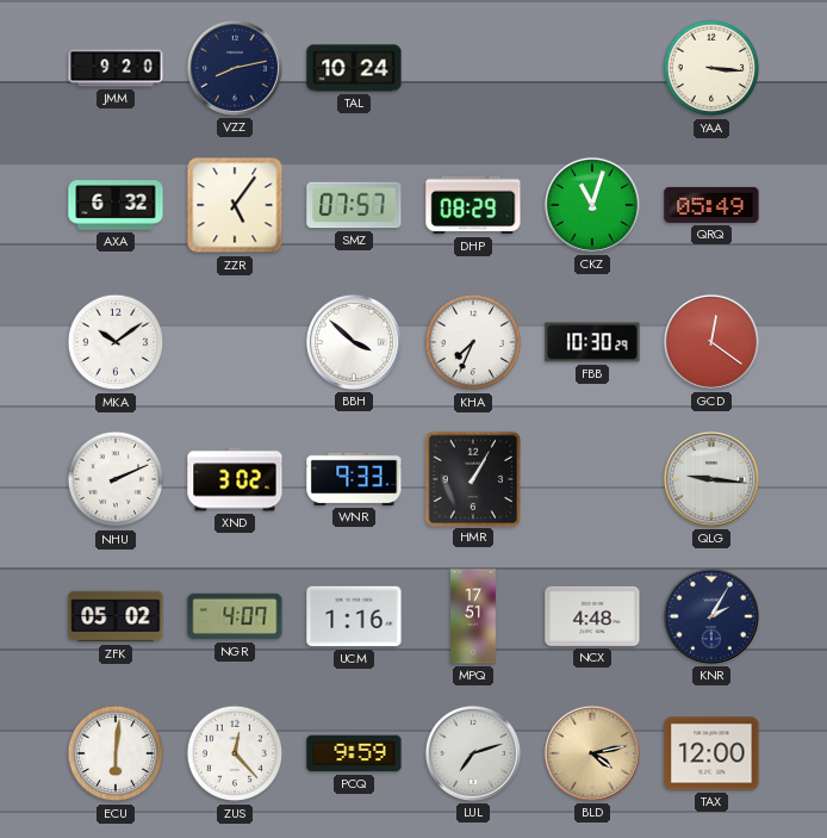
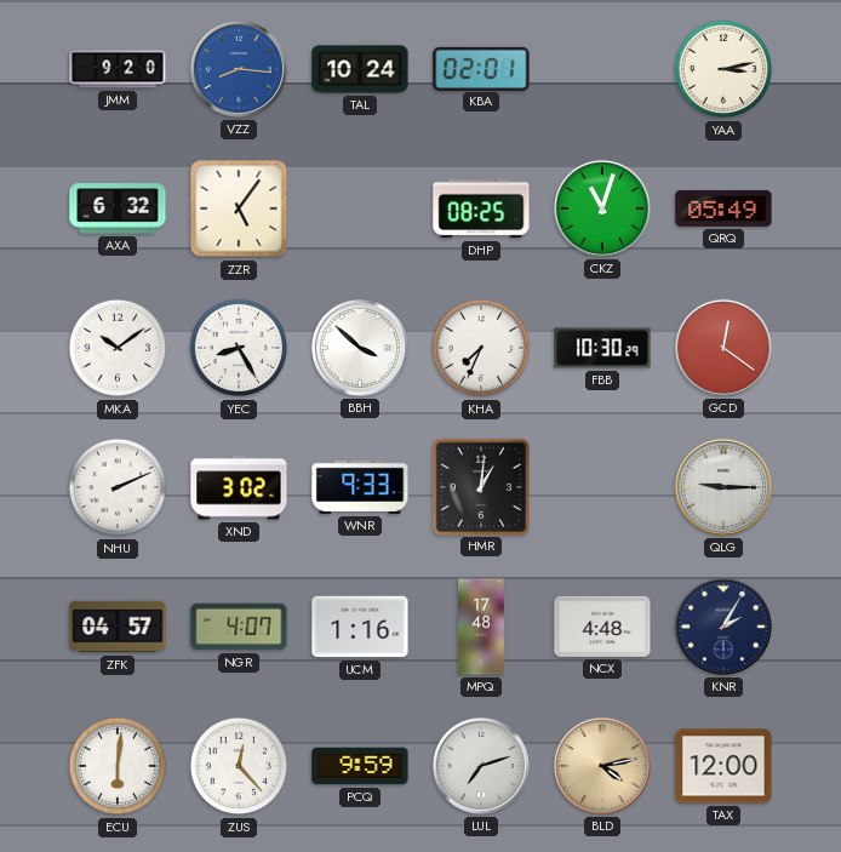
VZZ: 8:13 -> 8:16 (239, 69)
VZZ dial: navy -> blue (239, 69)
KBA: none -> 02:01 (481, 68)
YAA: 3:16 -> 3:13 (723, 69)
SMZ: 07:57 -> none (354, 205)
DHP: 08:29 -> 08:25 (481, 208)
YEC: none -> 8:25 (239, 348)
HMR: 1:05 -> 1:01 (480, 486)
QLG: 9:16 -> 9:15 (723, 487)
ZFK: 05:02 -> 04:57 (118, 627)
MPQ: 17:51 -> 17:48 (482, 627)
